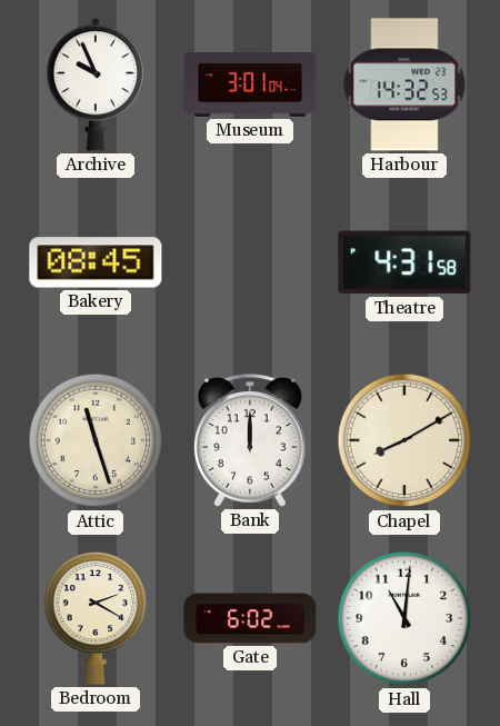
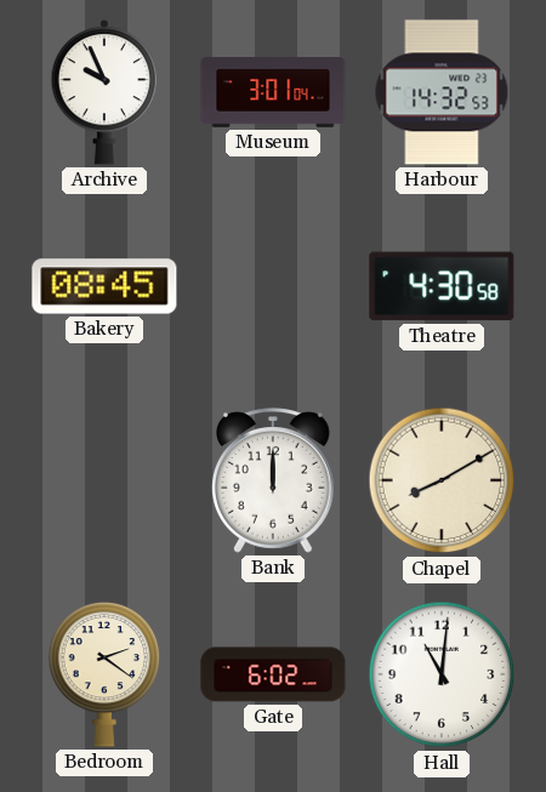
Theatre: 4:31 -> 4:30 (442, 286)
Attic: 11:27 -> none (96, 440)
Bedroom: 2:20 -> 2:21 (104, 674)
